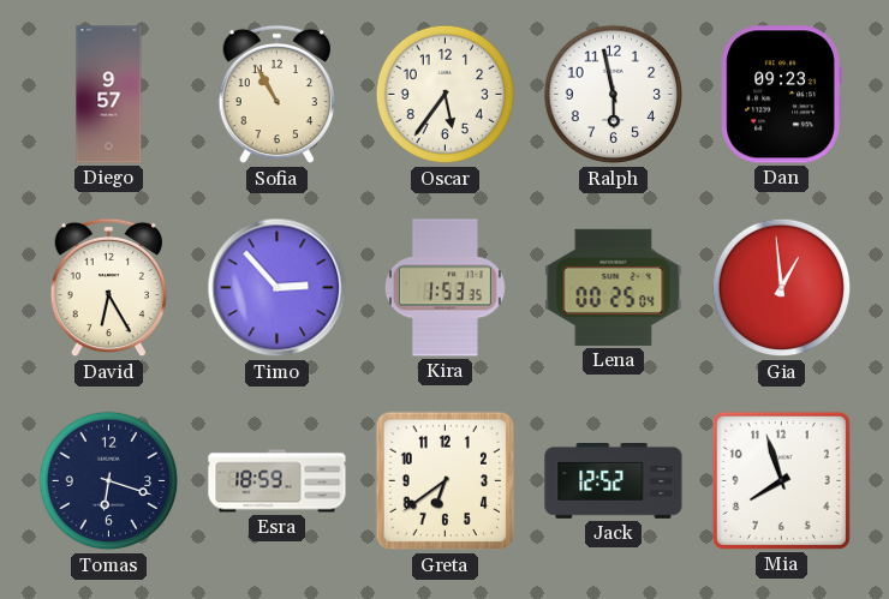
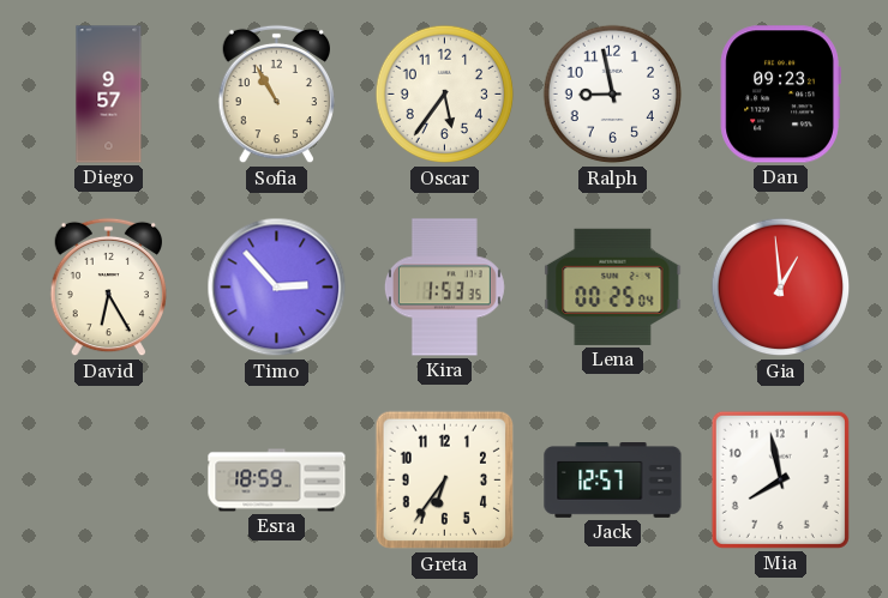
Ralph: 5:58 -> 8:58 (613, 95)
Tomas: 6:18 -> none (109, 481)
Greta: 6:39 -> 6:36 (445, 481)
Jack: 12:52 -> 12:57 (613, 481)
Mia: 7:57 -> 7:58 (780, 479)
